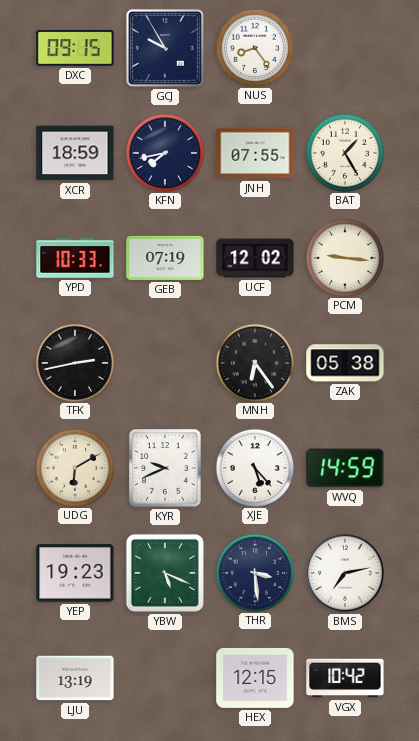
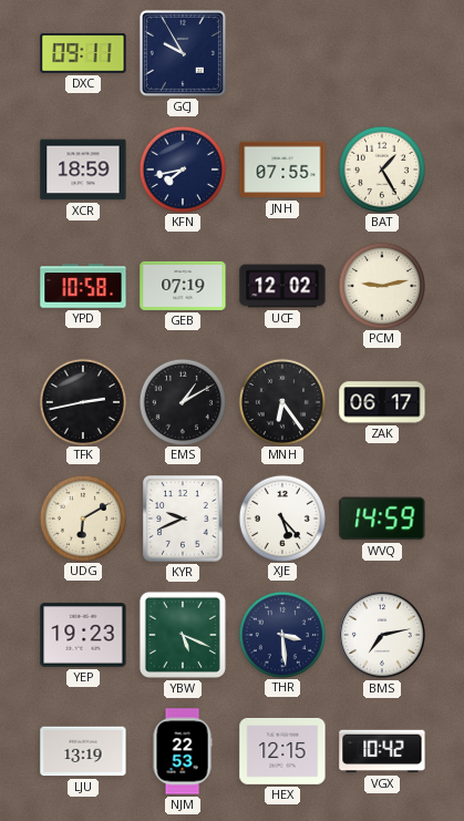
DXC: 09:15 -> 09:11 (83, 54)
NUS: 8:24 -> none (254, 47)
YPD: 10:33 -> 10:58 (83, 286)
PCM: 9:16 -> 9:13 (381, 285)
EMS: none -> 1:10 (182, 401)
ZAK: 05:38 -> 06:17 (382, 402)
NJM: none -> 22:53 (183, 751)
